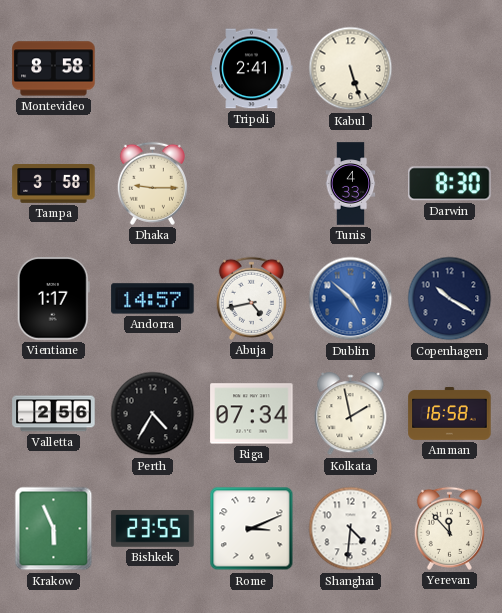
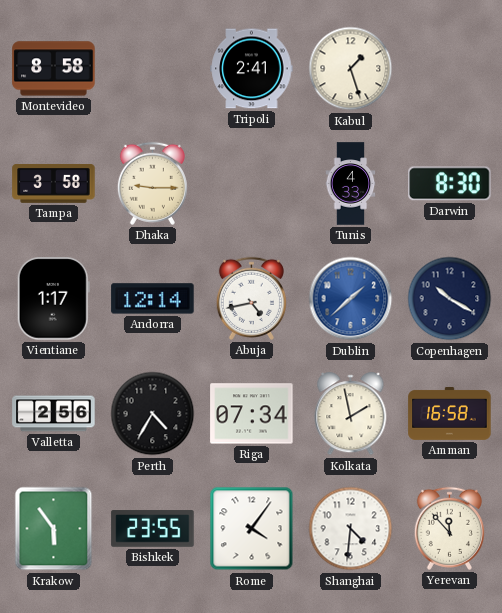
Kabul: 5:27 -> 1:27 (351, 69)
Andorra: 14:57 -> 12:14 (153, 299)
Dublin: 4:52 -> 1:38 (351, 299)
Krakow: 5:56 -> 5:54 (54, 529)
Rome: 3:11 -> 4:06 (252, 529)
